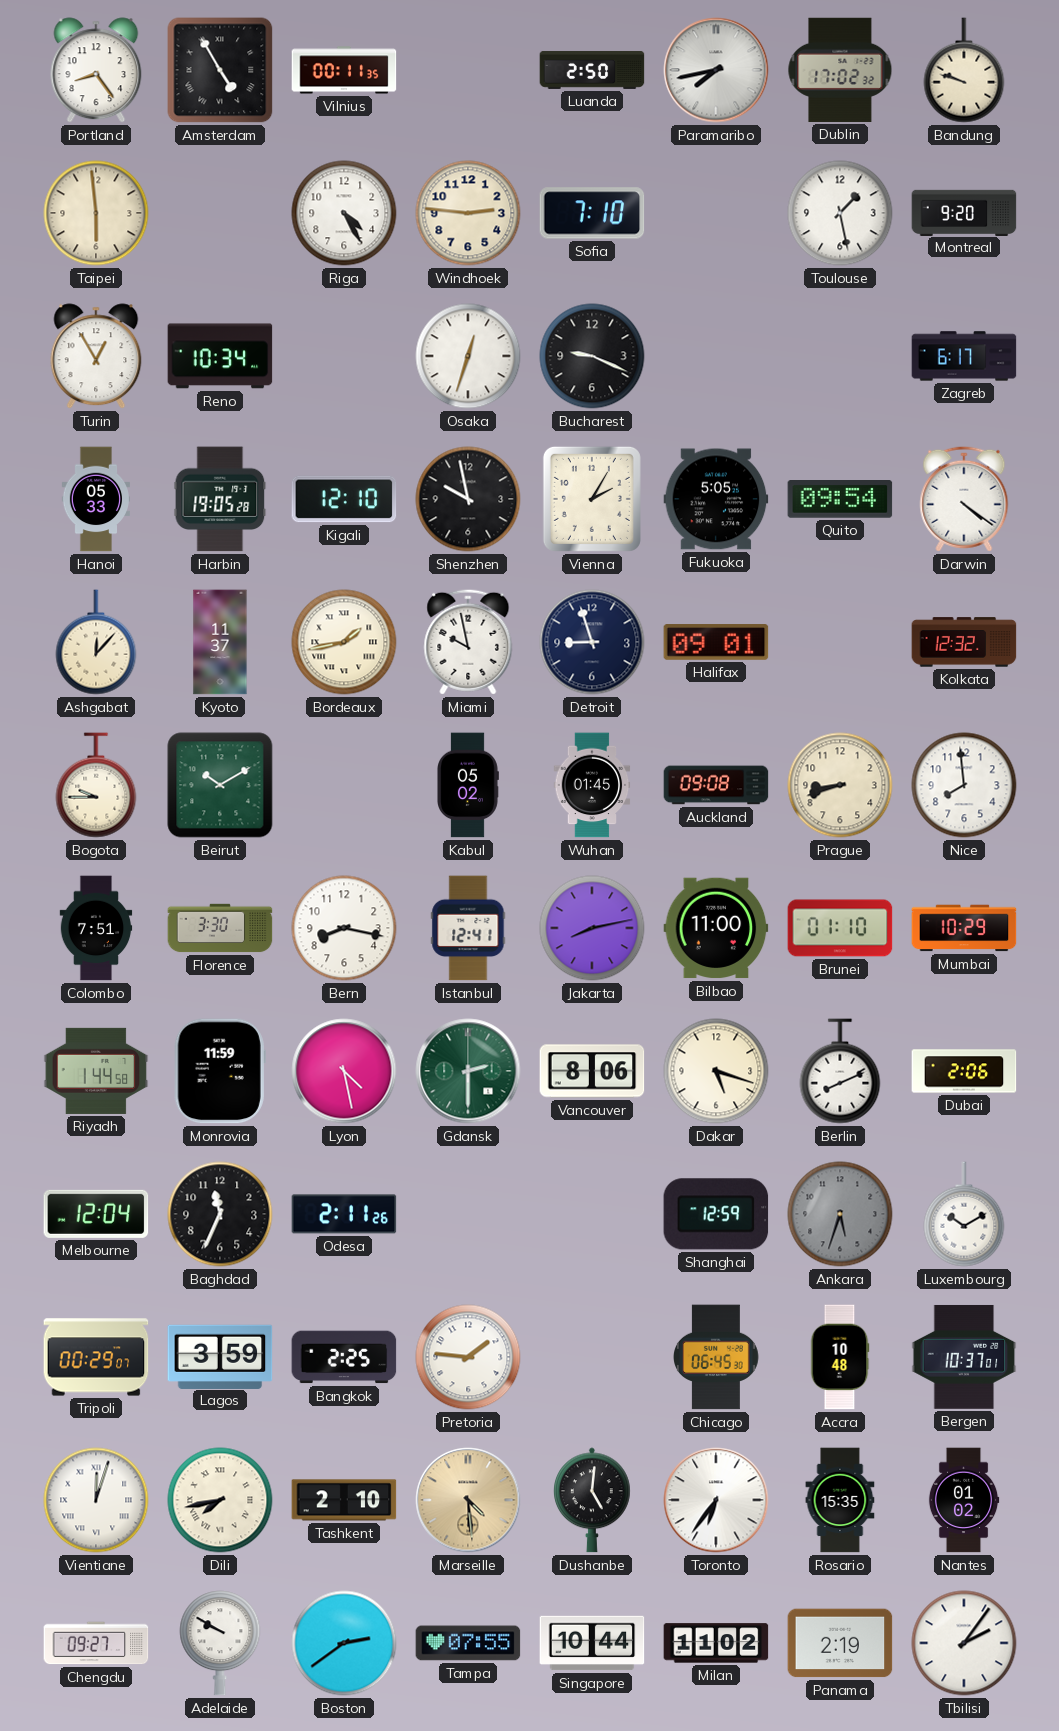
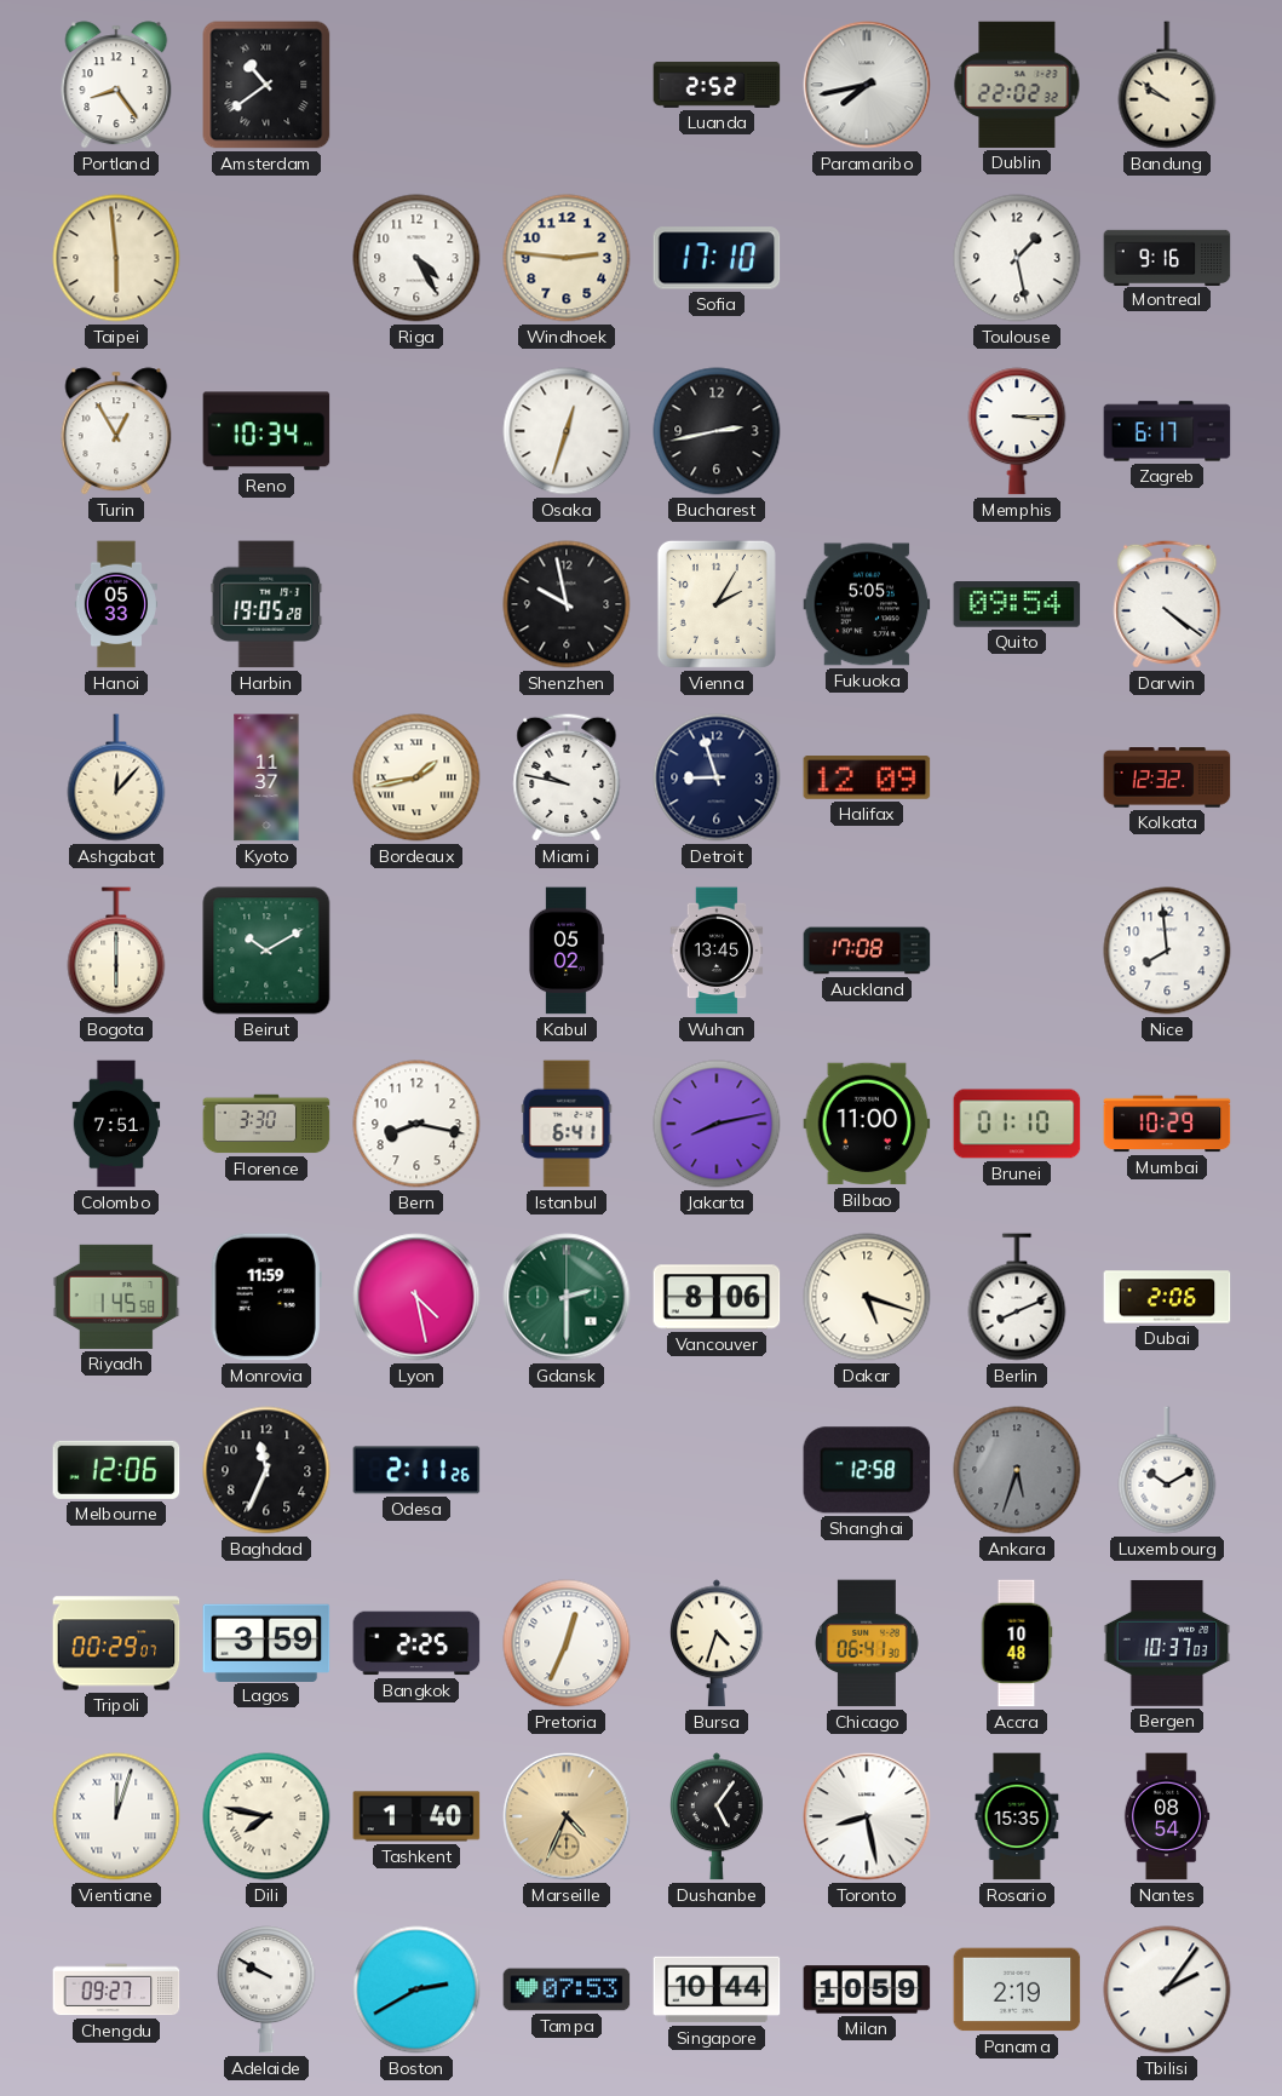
Amsterdam: 4:55 -> 10:39 (266, 85)
Vilnius: 00:11 -> none (344, 70)
Luanda: 2:50 -> 2:52 (717, 85)
Dublin: 17:02 -> 22:02 (1017, 85)
Bandung: 9:48 -> 9:51 (1167, 85)
Sofia: 7:10 -> 17:10 (717, 258)
Montreal: 9:20 -> 9:16 (1167, 257)
Bucharest: 9:19 -> 2:43 (717, 431)
Memphis: none -> 3:15 (1017, 431)
Kigali: 12:10 -> none (344, 499)
Miami: 9:58 -> 9:47 (567, 777)
Halifax: 09:01 -> 12:09 (867, 777)
Bogota: 9:45 -> 6:00 (116, 951)
Wuhan: 01:45 -> 13:45 (717, 951)
Auckland: 09:08 -> 17:08 (867, 951)
Prague: 8:42 -> none (840, 785)
Istanbul: 12:41 -> 6:41 (567, 1124)
Riyadh: 1:44 -> 1:45 (116, 1297)
Melbourne: 12:04 -> 12:06 (116, 1470)
Shanghai: 12:59 -> 12:58 (867, 1470)
Pretoria: 1:46 -> 12:34 (567, 1643)
Bursa: none -> 4:33 (718, 1643)
Chicago: 06:45 -> 06:41 (868, 1643)
Bergen: 10:37:01 -> 10:37:03 (1167, 1643)
Dili: 7:43 -> 7:47 (266, 1816)
Tashkent: 2:10 -> 1:40 (416, 1816)
Marseille: 4:29 -> 4:34 (567, 1816)
Dushanbe: 5:01 -> 5:06 (718, 1816)
Toronto: 6:36 -> 8:28 (867, 1816)
Nantes: 01:02 -> 08:54 (1167, 1816)
Boston: 2:39 -> 2:40 (416, 1989)
Tampa: 07:55 -> 07:53 (567, 1989)
Milan: 11:02 -> 10:59 (867, 1989)
